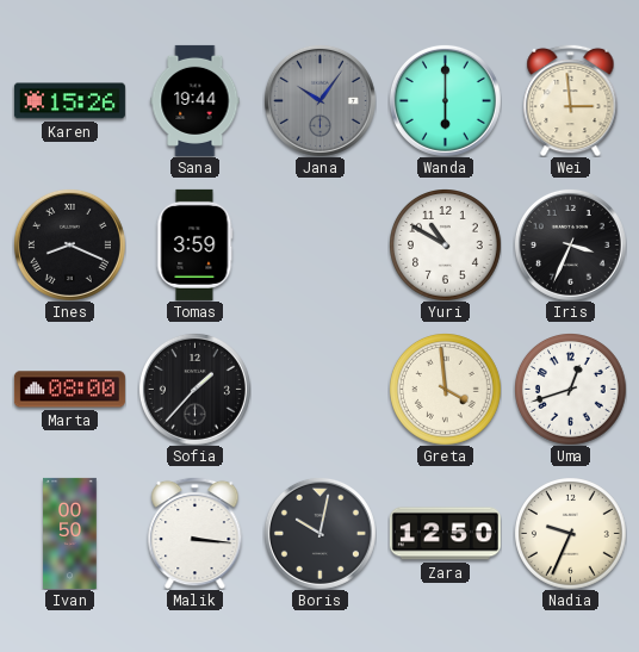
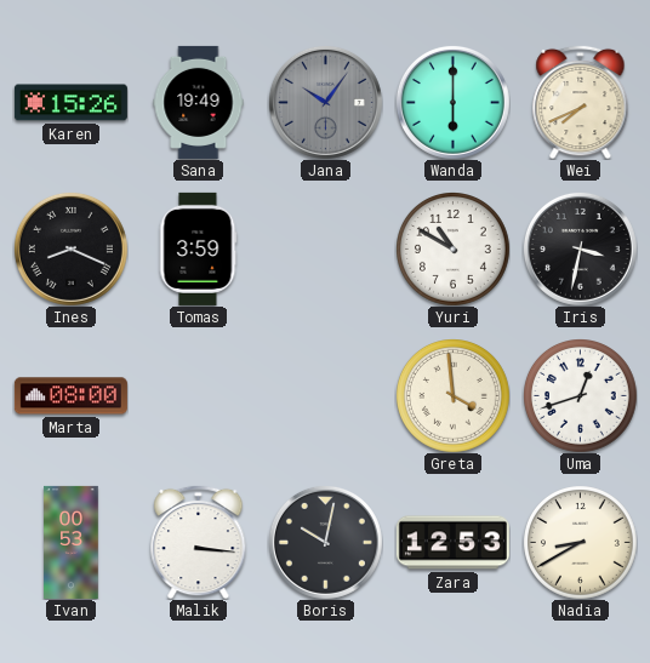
Sana: 19:44 -> 19:49 (199, 102)
Wei: 2:59 -> 7:41 (581, 102)
Iris: 3:34 -> 3:32 (580, 248)
Sofia: 1:37 -> none (194, 389)
Ivan: 00:50 -> 00:53 (72, 542)
Zara: 12:50 -> 12:53 (452, 543)
Nadia: 9:34 -> 8:40 (581, 543)
